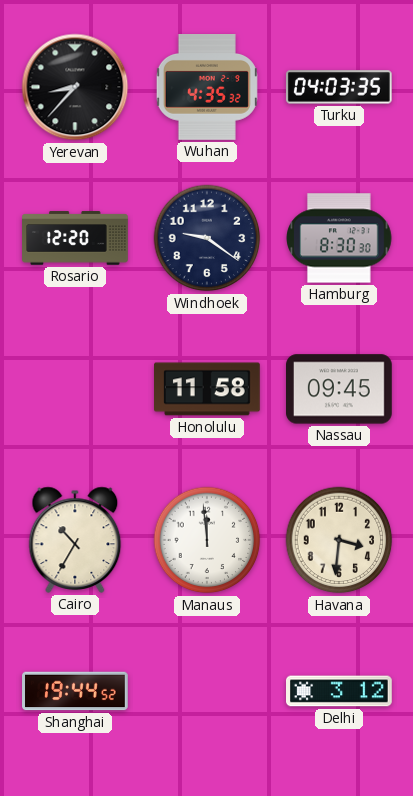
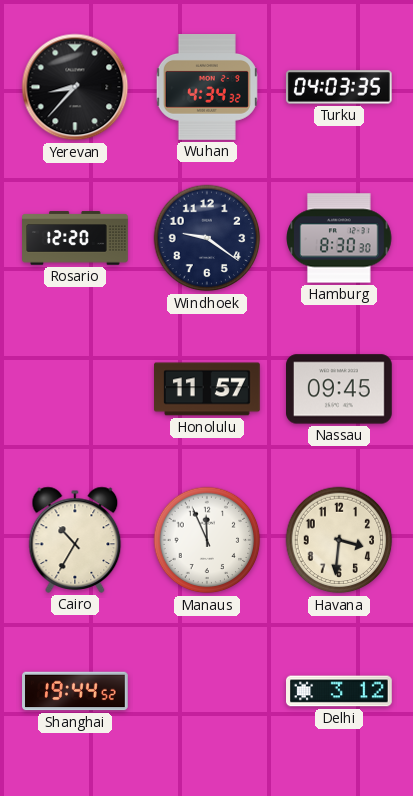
Wuhan: 4:35 -> 4:34 (207, 88)
Honolulu: 11:58 -> 11:57 (208, 389)
Manaus: 11:59 -> 11:56 (207, 540)
